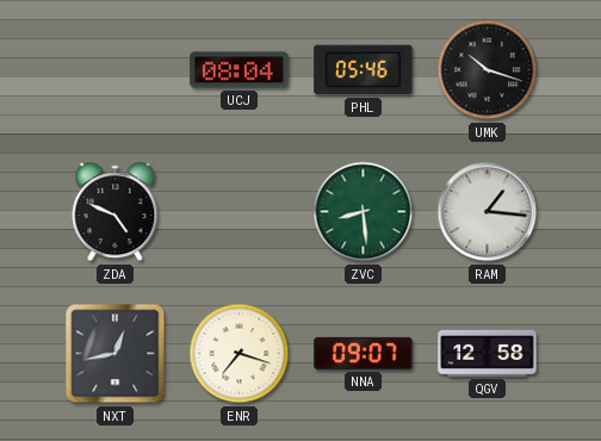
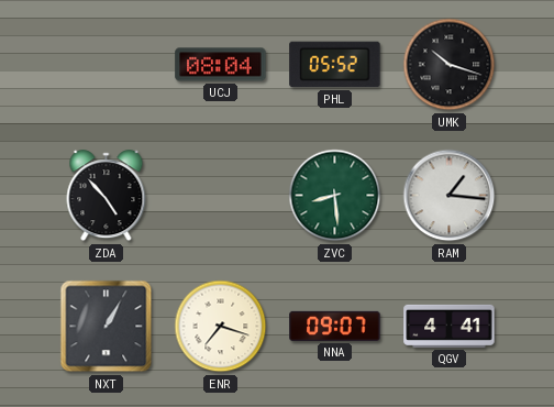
PHL: 05:46 -> 05:52 (335, 65)
ZDA: 4:49 -> 4:53 (107, 196)
NXT: 12:43 -> 1:05 (107, 327)
QGV: 12:58 -> 4:41 (450, 326)
